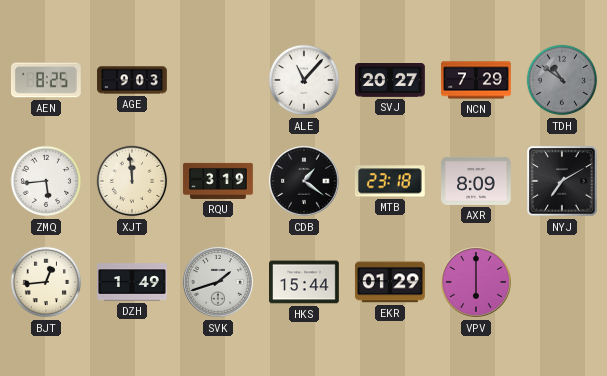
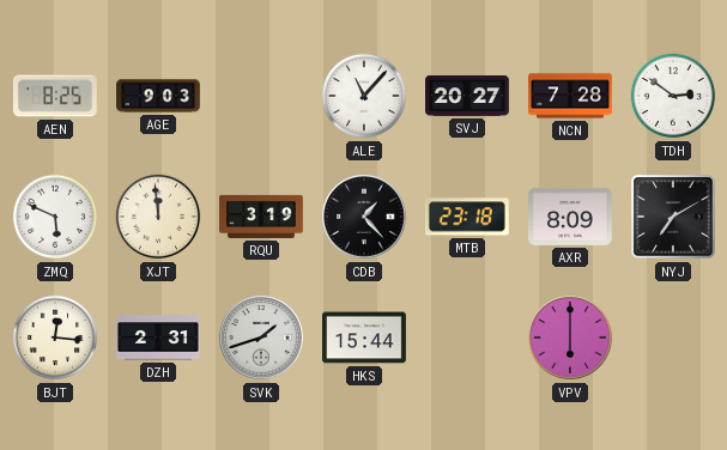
NCN: 7:29 -> 7:28 (571, 96)
TDH: 10:51 -> 2:51 (673, 96)
TDH dial: grey -> white (673, 96)
ZMQ: 5:44 -> 5:49 (55, 217)
CDB: 1:21 -> 1:23 (364, 217)
BJT: 12:44 -> 12:16 (55, 337)
DZH: 1:49 -> 2:31 (159, 337)
EKR: 01:29 -> none (390, 282)
